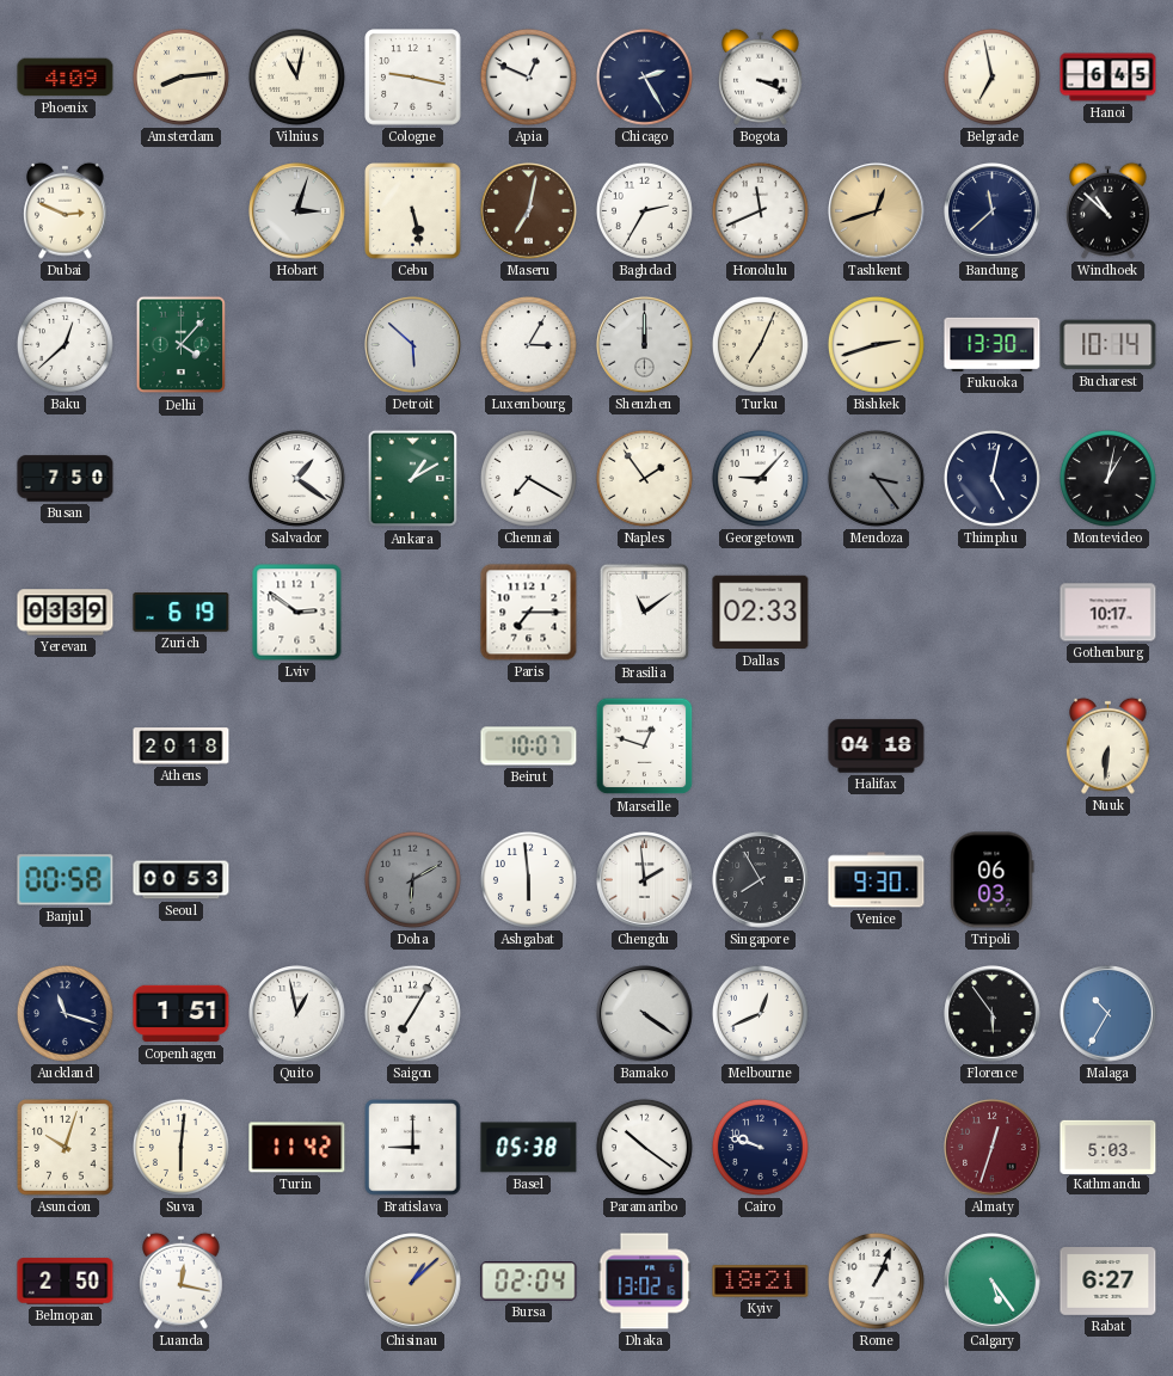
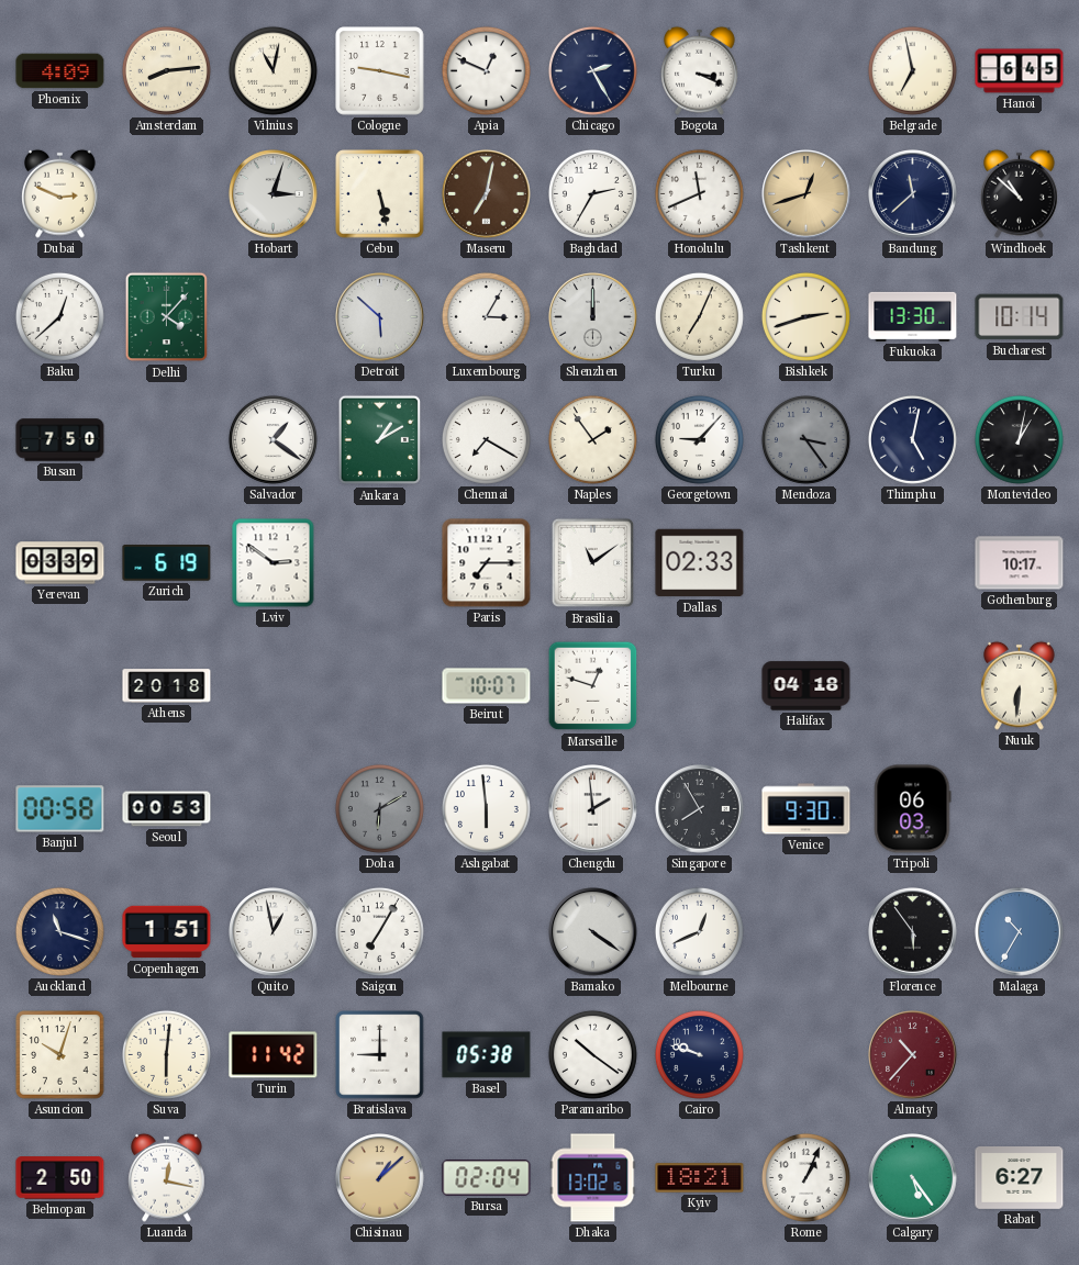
Almaty: 12:33 -> 10:37 (913, 1055)
Kathmandu: 5:03 -> none (1108, 1147)
